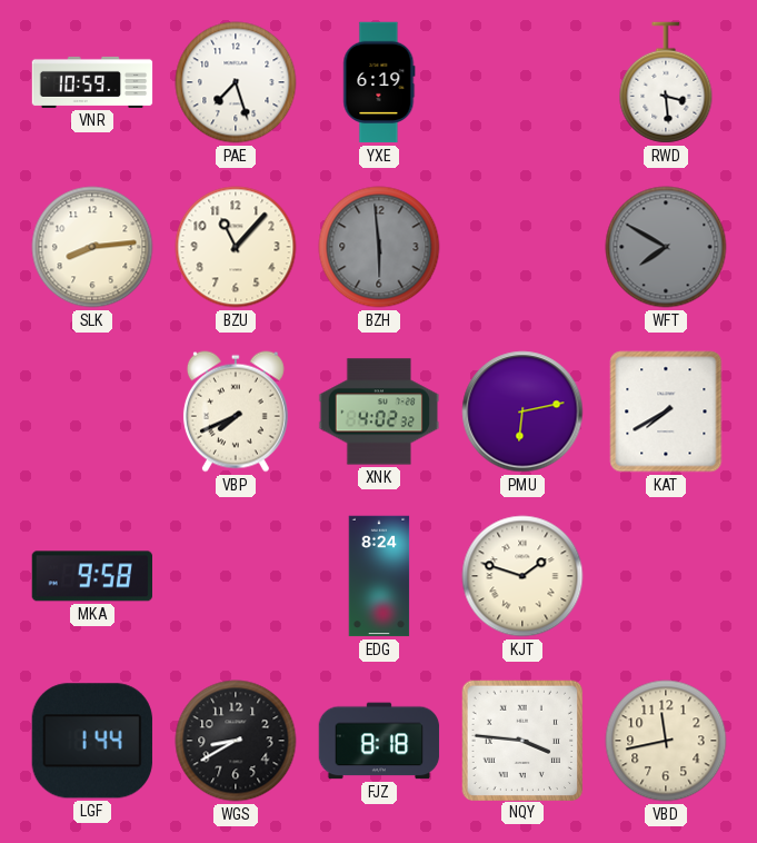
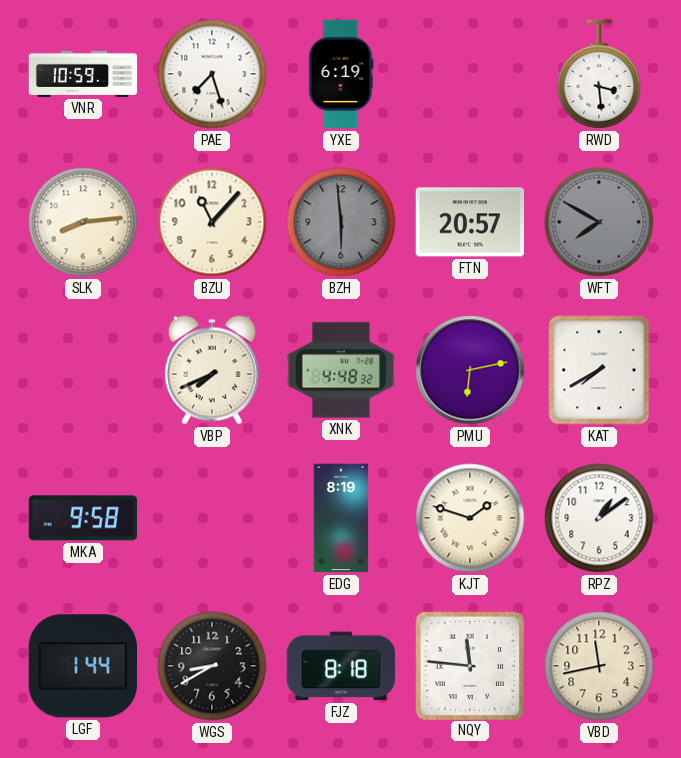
FTN: none -> 20:57 (469, 222)
XNK: 4:02 -> 4:48 (341, 370)
EDG: 8:24 -> 8:19 (341, 518)
RPZ: none -> 1:09 (599, 518)
NQY: 3:46 -> 11:46 (469, 665)
